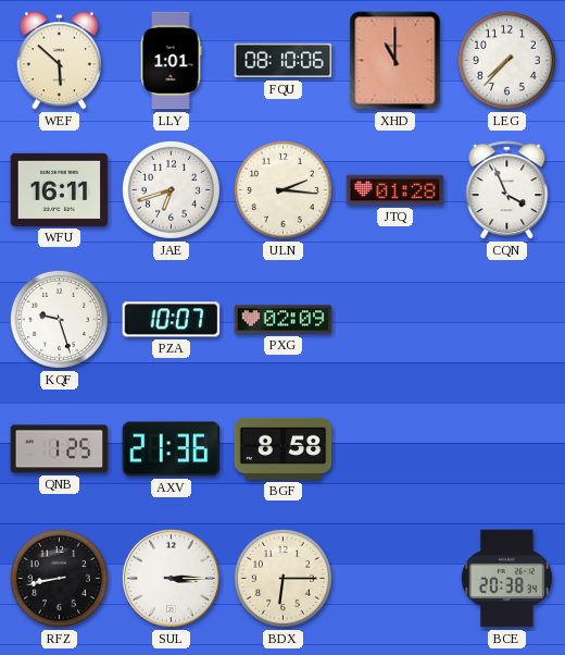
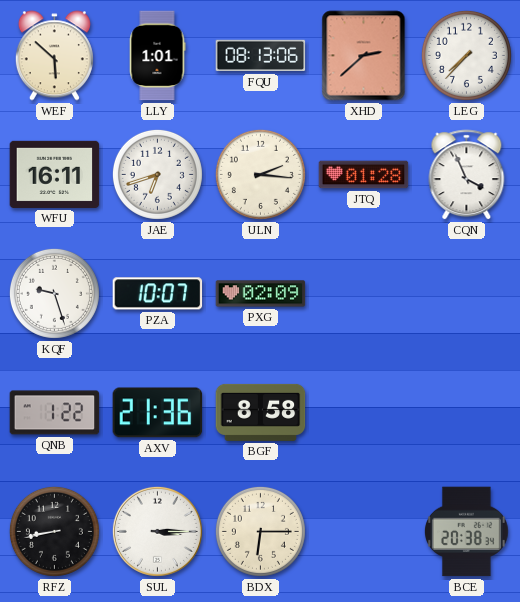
FQU: 08:10 -> 08:13 (261, 56)
XHD: 11:00 -> 2:38 (364, 56)
QNB: 1:25 -> 1:22 (55, 413)
